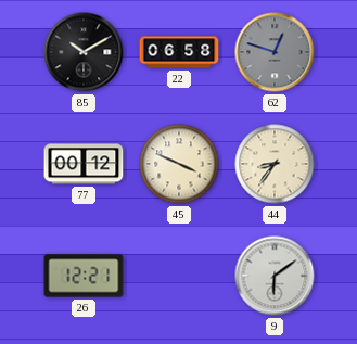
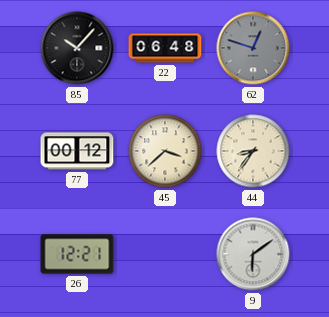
85: 10:10 -> 10:07 (77, 48)
22: 06:58 -> 06:48 (165, 48)
45: 3:49 -> 3:38 (165, 151)
